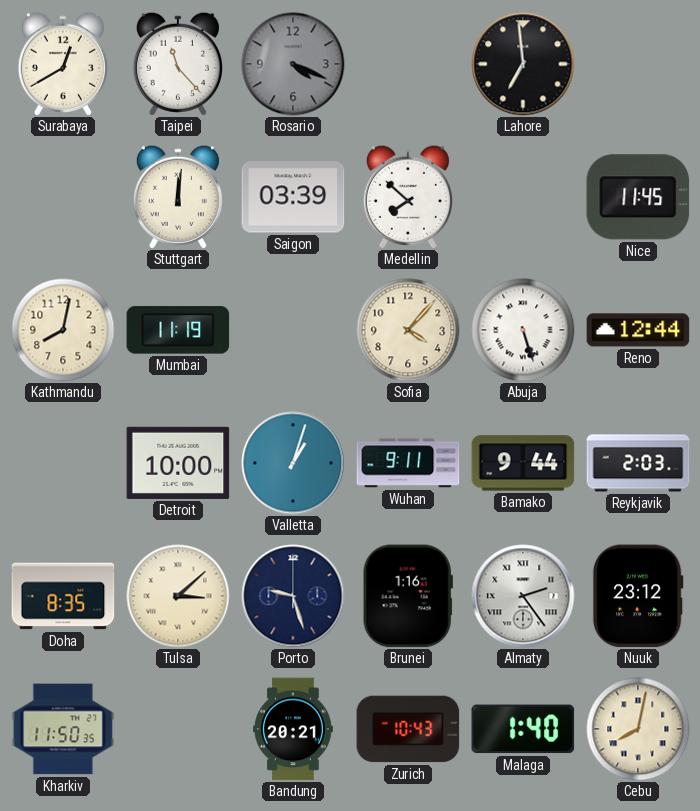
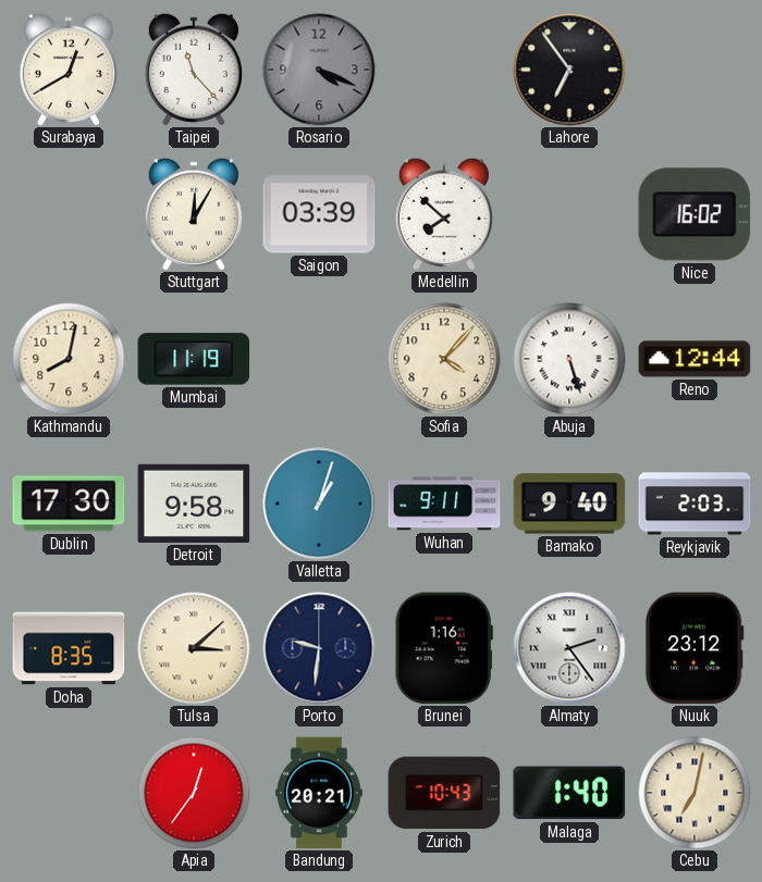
Lahore: 6:59 -> 6:54 (569, 70)
Stuttgart: 12:01 -> 12:05 (194, 214)
Nice: 11:45 -> 16:02 (695, 214)
Dublin: none -> 17:30 (69, 504)
Detroit: 10:00 -> 9:58 (194, 504)
Bamako: 9:44 -> 9:40 (569, 504)
Porto: 9:27 -> 9:31 (319, 648)
Kharkiv: 11:50 -> none (63, 729)
Apia: none -> 12:36 (194, 793)
Cebu: 8:02 -> 7:02 (695, 793)
